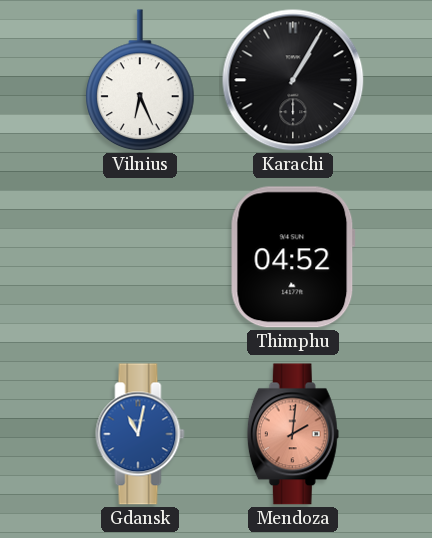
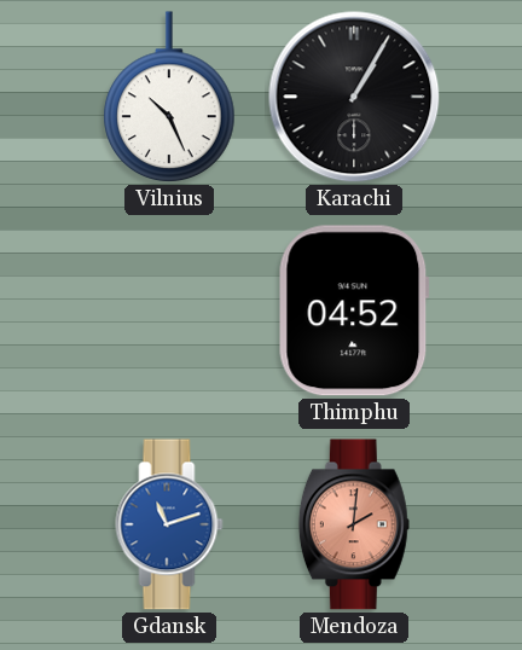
Vilnius: 6:26 -> 10:26 (169, 98)
Gdansk: 11:02 -> 11:12 (169, 524)
